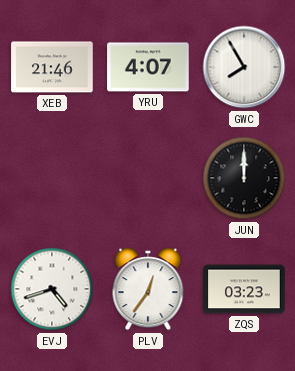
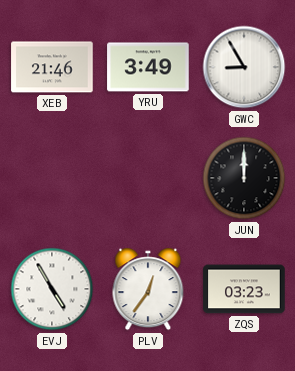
YRU: 4:07 -> 3:49 (148, 67)
GWC: 7:55 -> 8:55 (244, 67)
EVJ: 4:42 -> 4:55 (52, 289)
